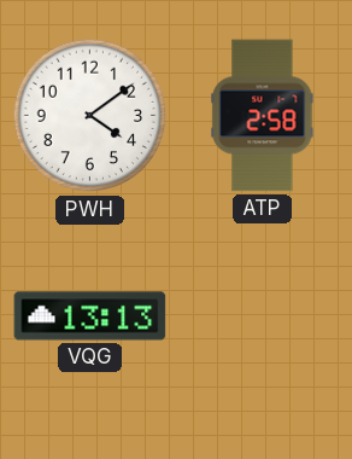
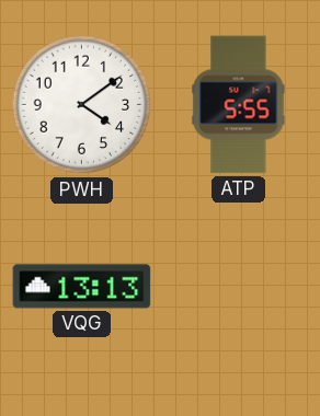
ATP: 2:58 -> 5:55 (239, 105)
